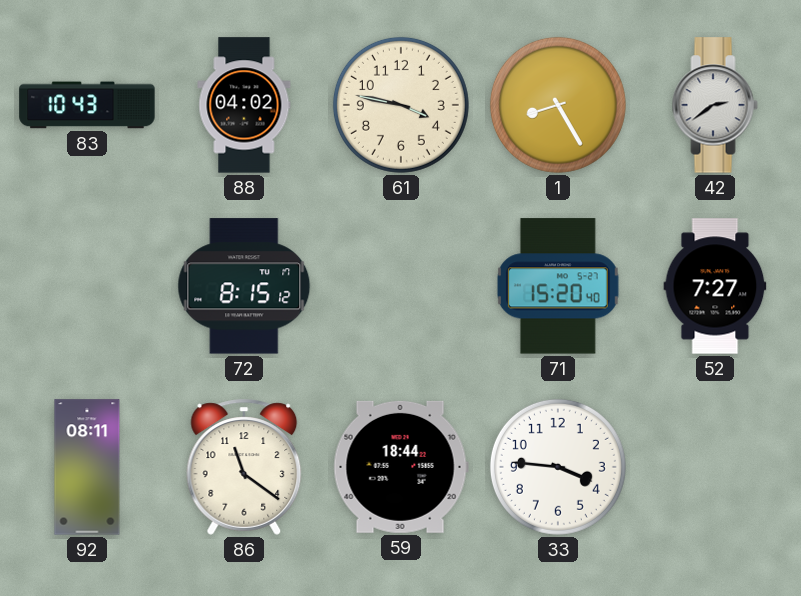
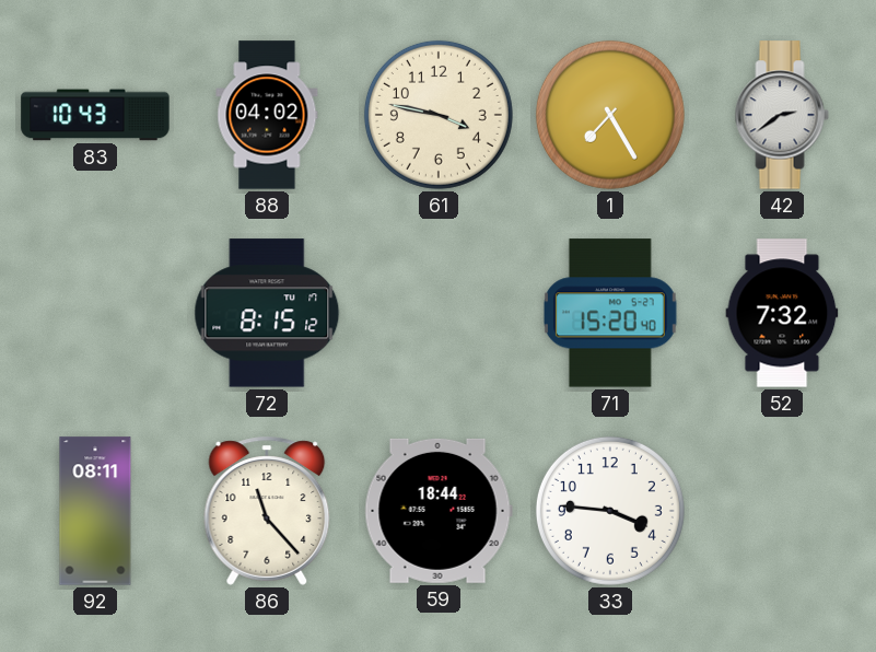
1: 8:25 -> 7:25 (610, 115)
52: 7:27 -> 7:32 (782, 313)
86: 11:21 -> 11:23 (267, 511)
